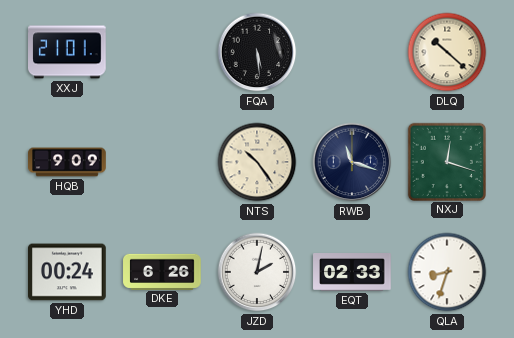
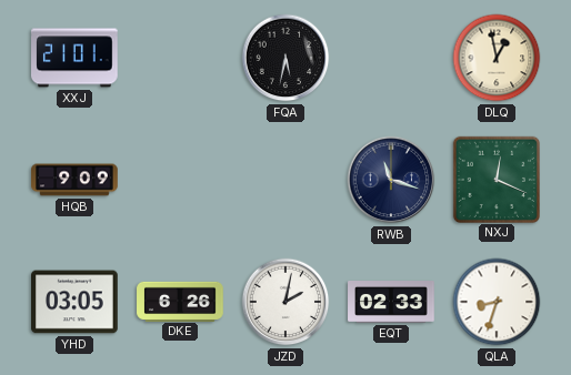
FQA: 5:29 -> 5:32 (285, 58)
DLQ: 10:22 -> 12:58 (497, 58)
NTS: 10:24 -> none (257, 162)
NXJ: 12:18 -> 12:19 (495, 179)
YHD: 00:24 -> 03:05 (74, 302)
